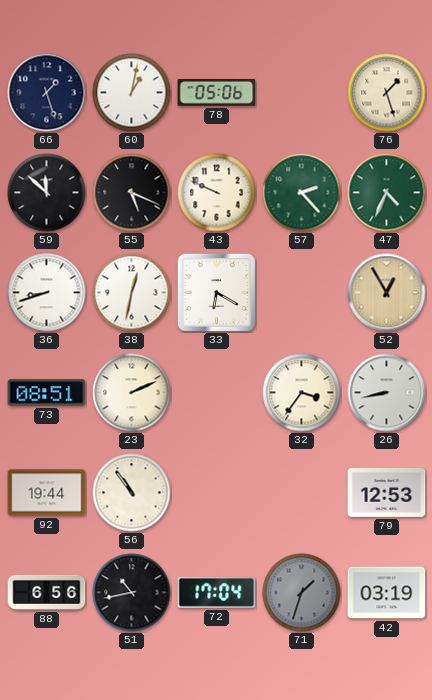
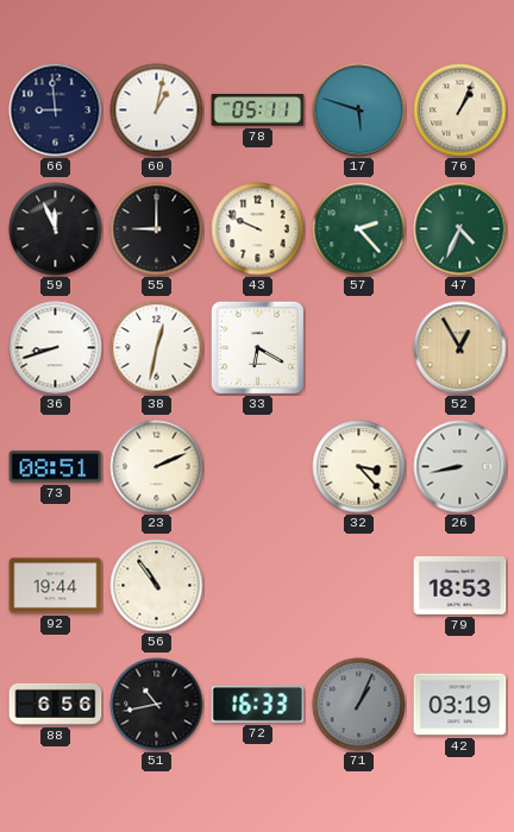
66: 1:27 -> 8:59 (56, 111)
78: 05:06 -> 05:11 (258, 111)
17: none -> 5:48 (359, 111)
76: 1:27 -> 1:04 (460, 111)
59: 11:52 -> 11:56 (56, 229)
55: 5:19 -> 9:00 (157, 229)
32: 3:36 -> 3:23 (359, 467)
79: 12:53 -> 18:53 (460, 586)
72: 17:04 -> 16:33 (258, 704)
71: 1:33 -> 1:04 (359, 705)
